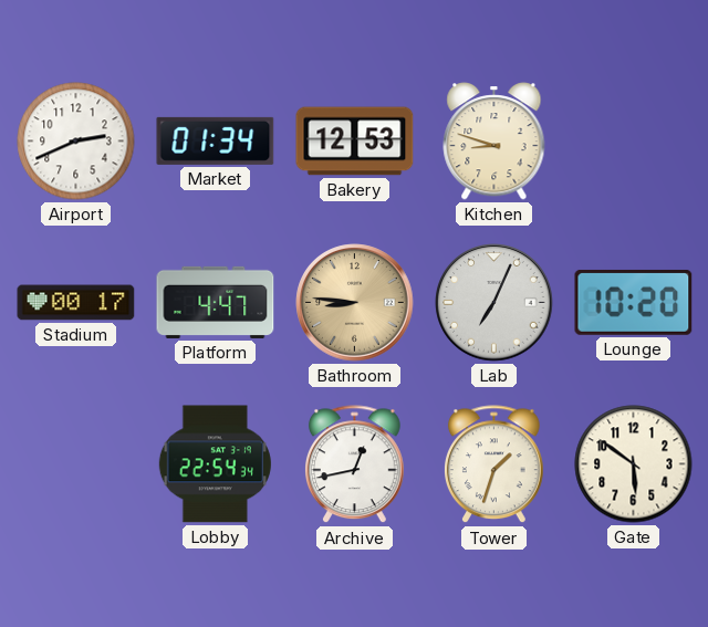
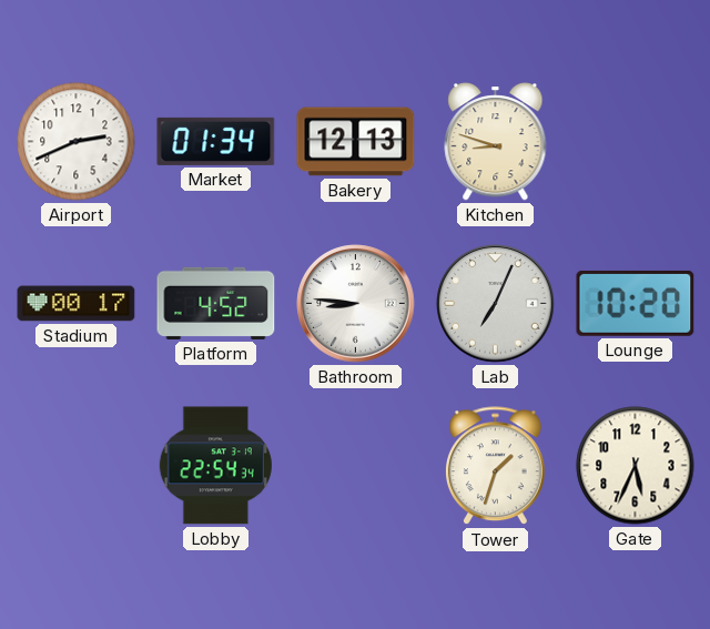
Bakery: 12:53 -> 12:13 (356, 142)
Platform: 4:47 -> 4:52 (216, 303)
Bathroom dial: champagne -> white (356, 304)
Archive: 12:43 -> none (355, 464)
Gate: 5:51 -> 5:34 (636, 466)
